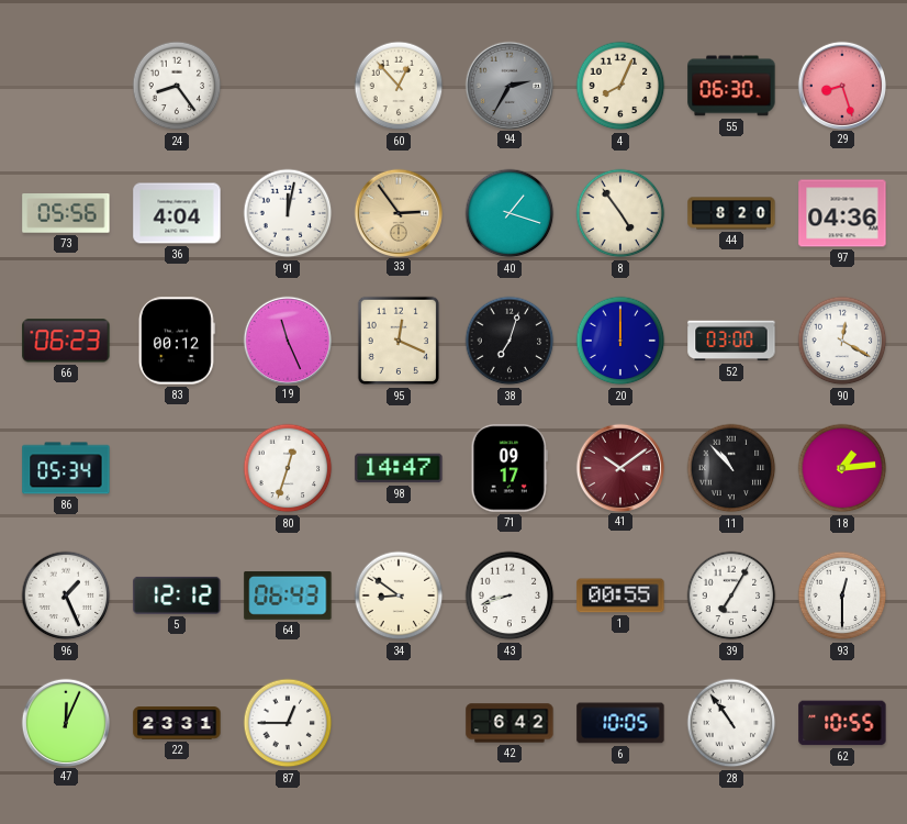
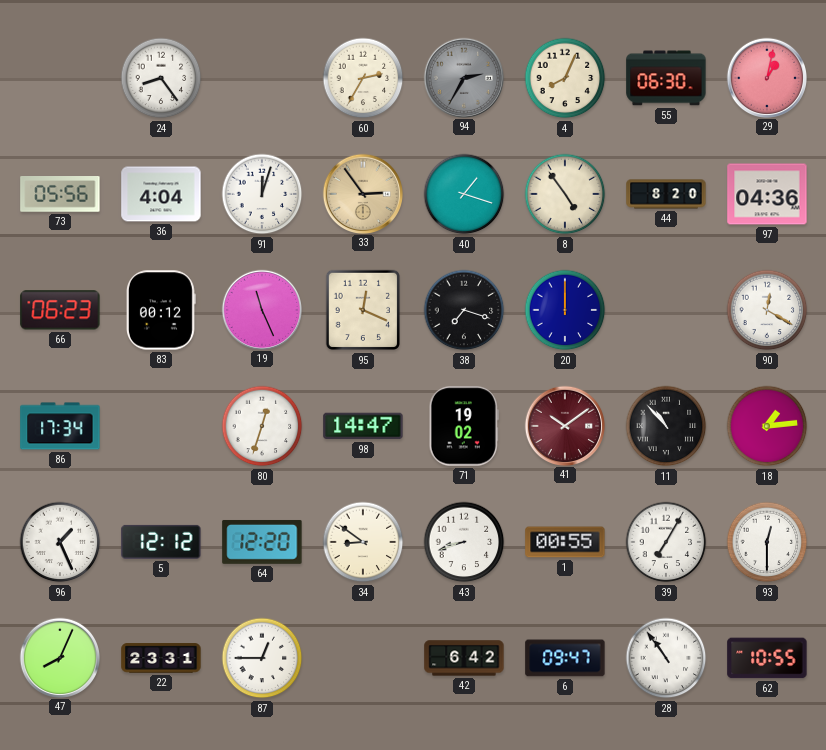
60: 12:53 -> 2:35 (363, 78)
29: 8:27 -> 1:02 (766, 77)
91: 12:02 -> 12:03 (262, 194)
38: 7:03 -> 7:18 (464, 310)
52: 03:00 -> none (731, 341)
86: 05:34 -> 17:34 (60, 426)
71: 09:17 -> 19:02 (464, 426)
64: 06:43 -> 12:20 (262, 542)
47: 12:04 -> 8:04 (59, 657)
6: 10:05 -> 09:47 (565, 658)
